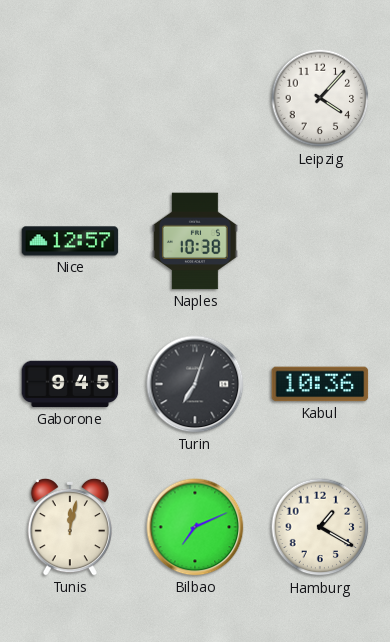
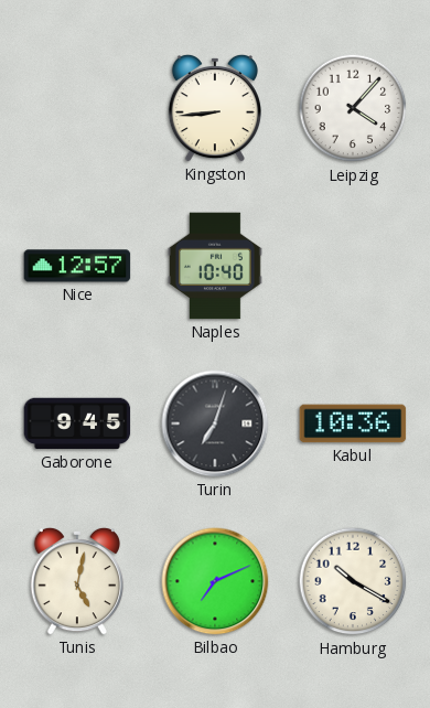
Kingston: none -> 8:44 (215, 108)
Naples: 10:38 -> 10:40 (216, 266)
Tunis: 12:02 -> 5:02 (77, 581)
Hamburg: 1:20 -> 10:20 (353, 581)
